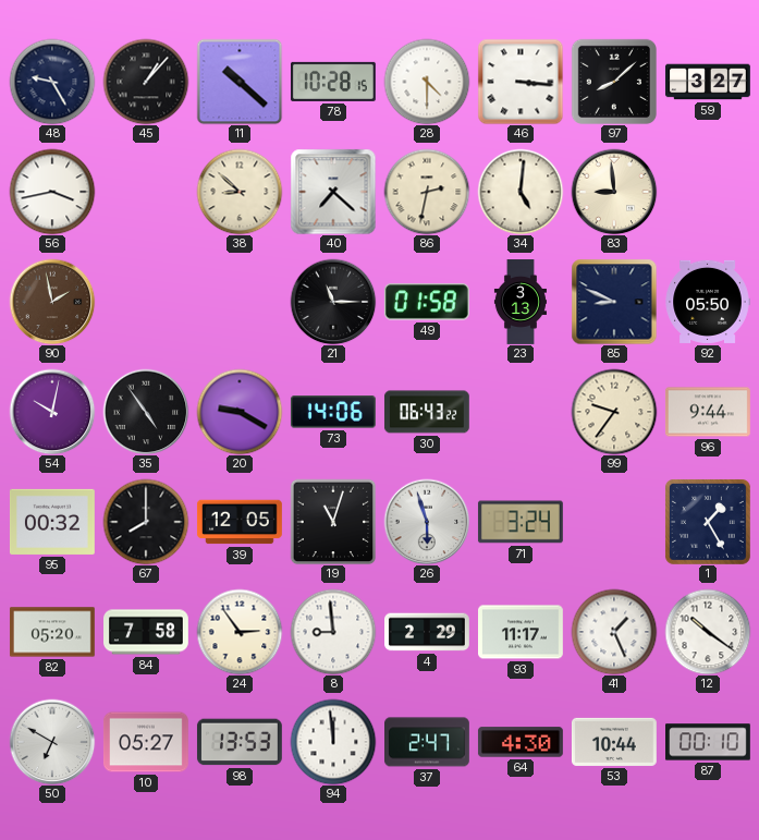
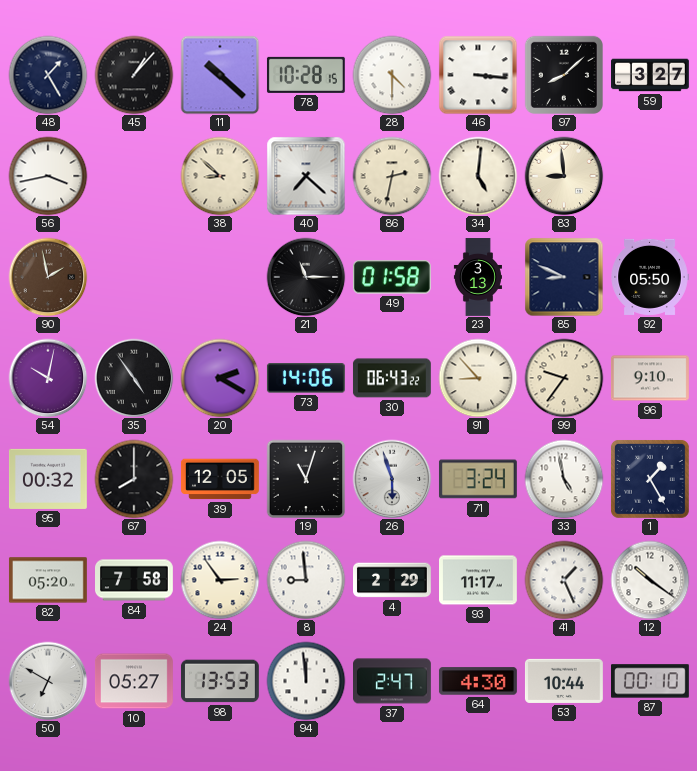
48: 9:25 -> 1:25 (48, 75)
20: 9:20 -> 2:20 (220, 378)
91: none -> 8:53 (478, 378)
96: 9:44 -> 9:10 (650, 378)
33: none -> 4:58 (564, 479)
